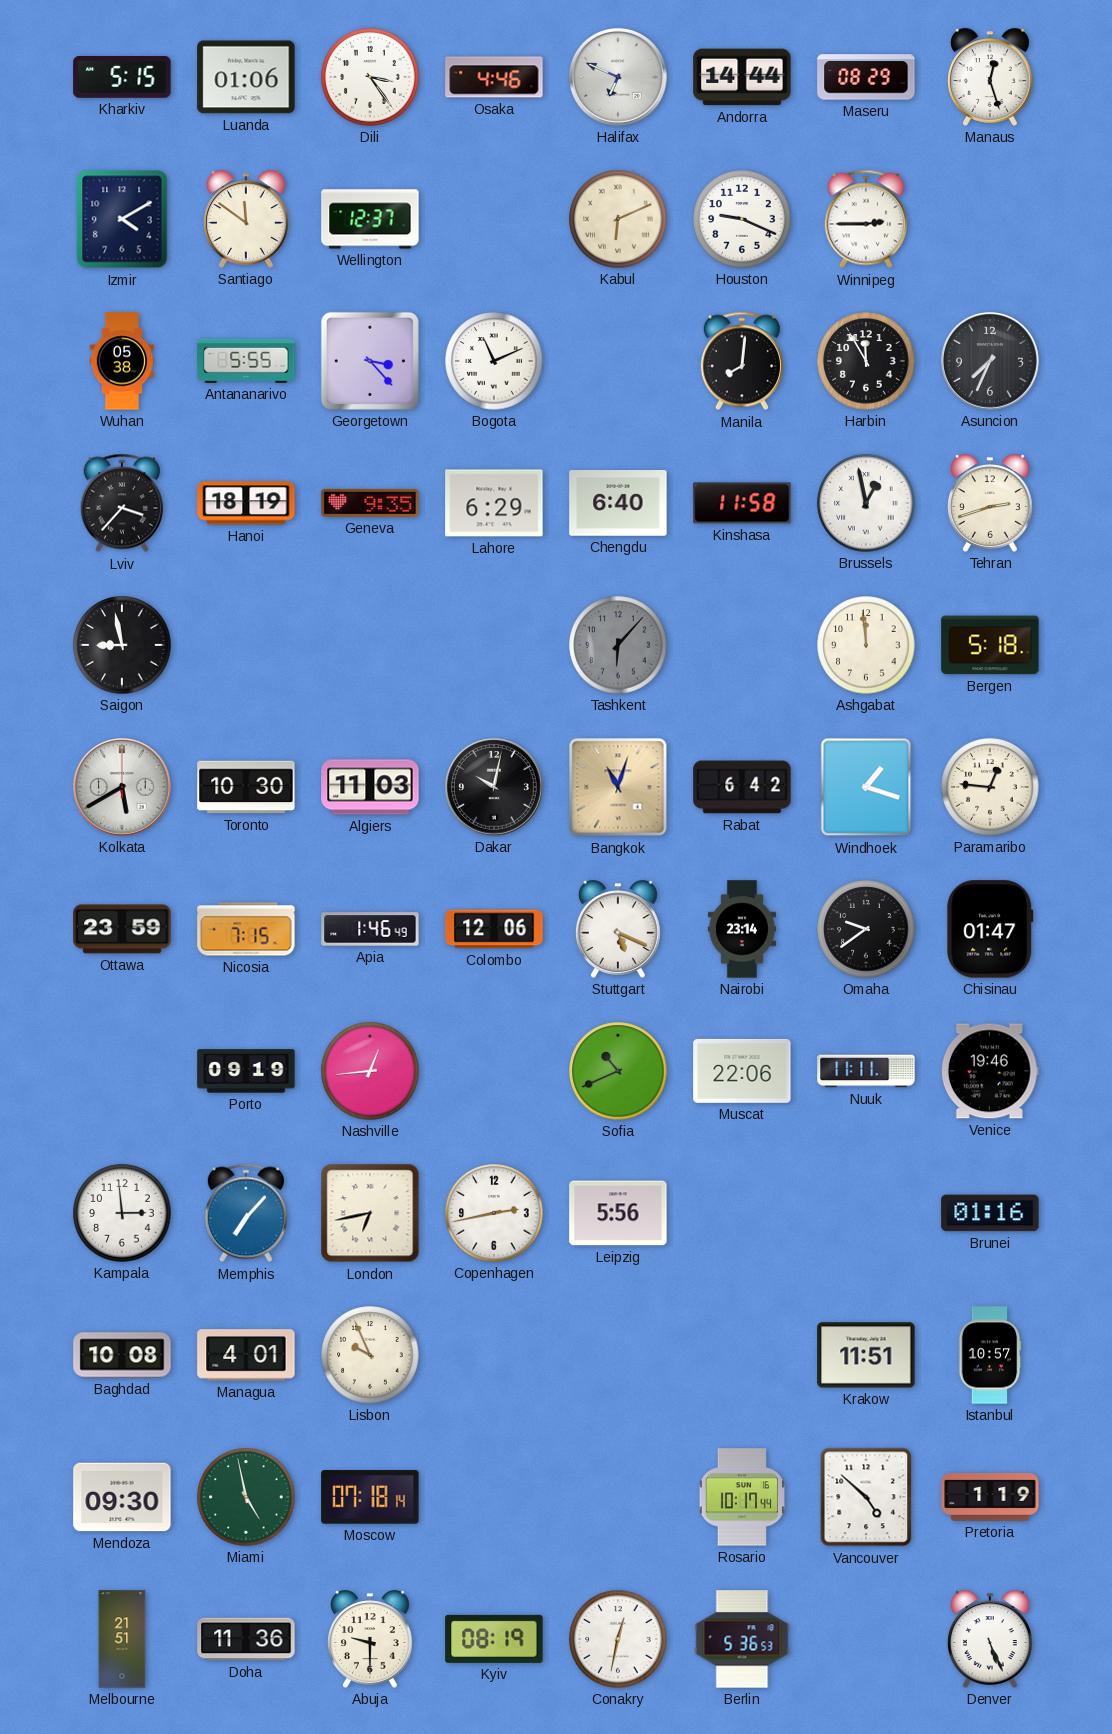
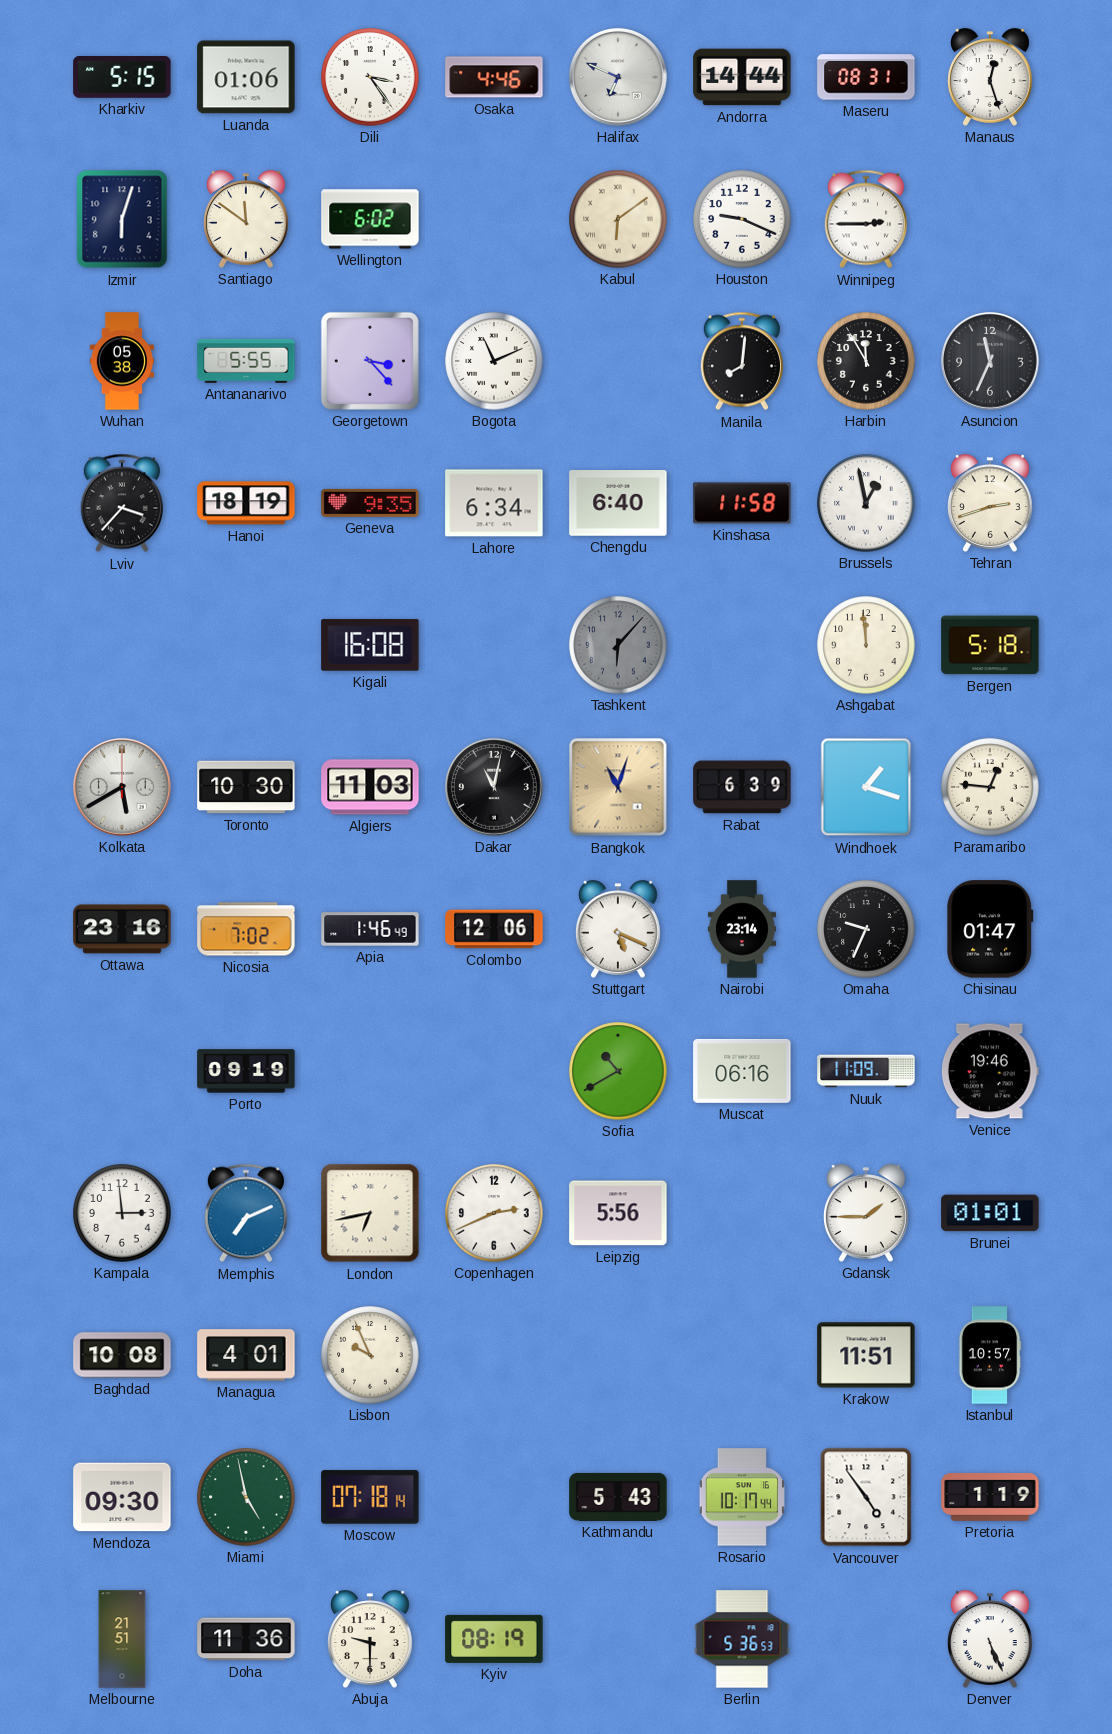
Maseru: 08:29 -> 08:31 (866, 77)
Izmir: 4:10 -> 6:03 (122, 219)
Wellington: 12:37 -> 6:02 (370, 219)
Kabul: 6:11 -> 6:09 (618, 219)
Asuncion: 7:34 -> 11:34 (991, 362)
Lahore: 6:29 -> 6:34 (494, 503)
Saigon: 8:58 -> none (122, 645)
Kigali: none -> 16:08 (370, 645)
Dakar: 10:02 -> 11:02 (495, 788)
Rabat: 6:42 -> 6:39 (742, 787)
Ottawa: 23:59 -> 23:16 (122, 929)
Nicosia: 7:15 -> 7:02 (246, 929)
Omaha: 9:39 -> 9:34 (866, 929)
Nashville: 12:44 -> none (370, 1071)
Sofia: 10:41 -> 10:40 (618, 1071)
Muscat: 22:06 -> 06:16 (742, 1071)
Nuuk: 11:11 -> 11:09 (866, 1071)
Memphis: 7:07 -> 7:11 (246, 1213)
Copenhagen: 2:43 -> 2:41 (494, 1213)
Gdansk: none -> 1:45 (867, 1213)
Brunei: 01:16 -> 01:01 (990, 1213)
Kathmandu: none -> 5:43 (618, 1497)
Vancouver: 4:52 -> 4:54 (866, 1497)
Conakry: 12:32 -> none (618, 1639)
